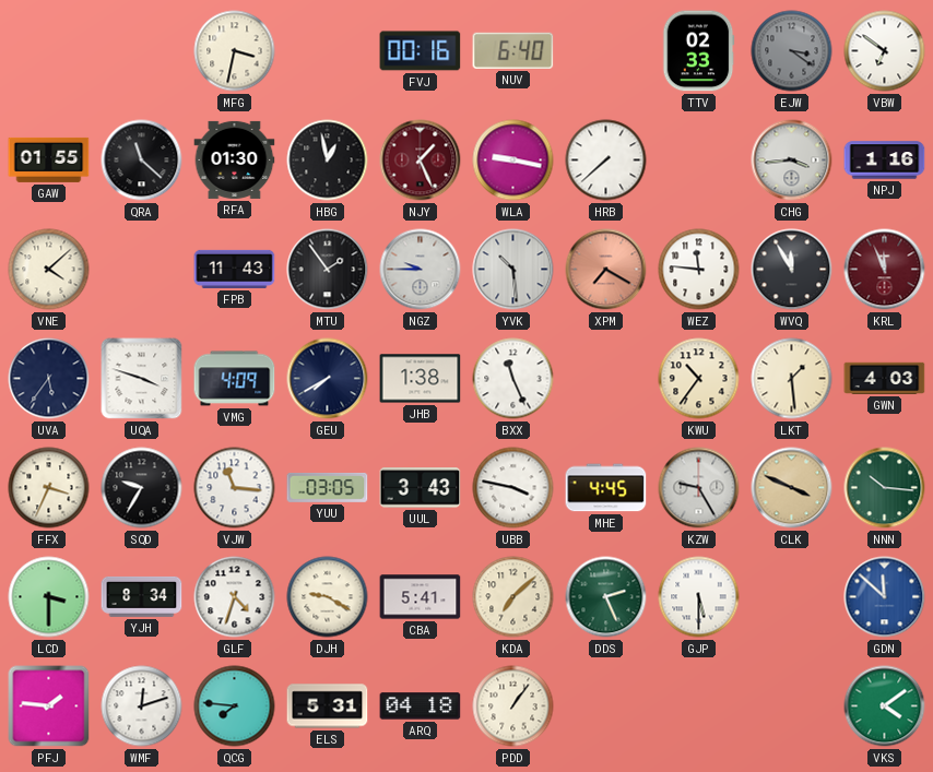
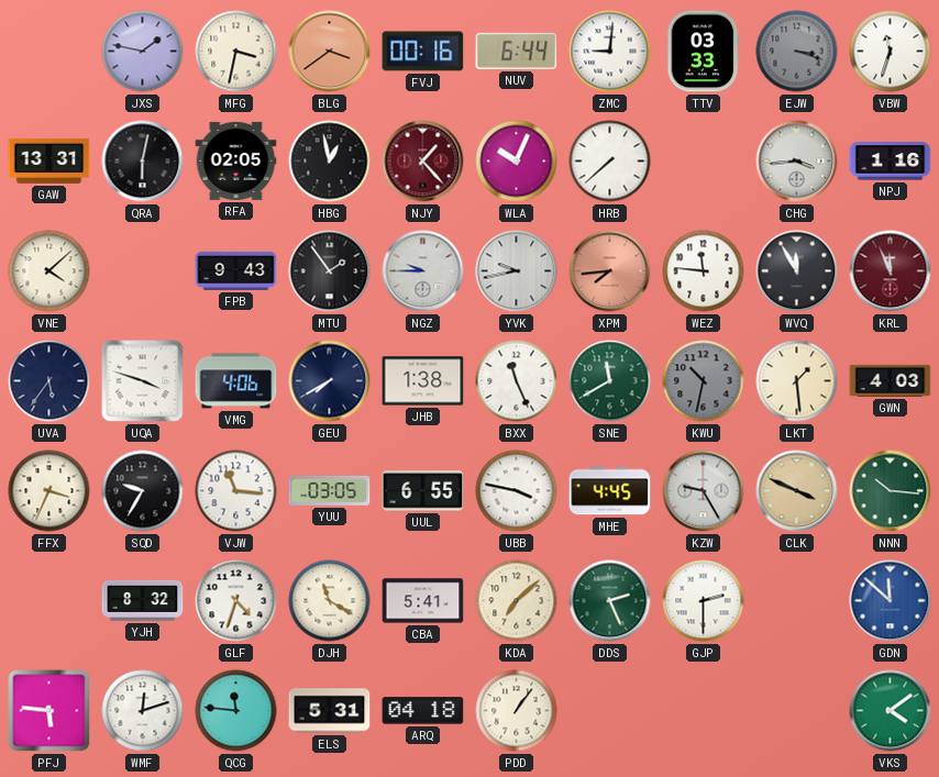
JXS: none -> 1:47 (143, 52)
BLG: none -> 3:39 (330, 52)
NUV: 6:40 -> 6:44 (517, 51)
ZMC: none -> 9:01 (610, 52)
TTV: 02:33 -> 03:33 (704, 52)
EJW: 3:21 -> 3:18 (797, 52)
VBW: 6:51 -> 11:33 (891, 52)
GAW: 01:55 -> 13:31 (49, 160)
QRA: 11:22 -> 6:02 (143, 162)
RFA: 01:30 -> 02:05 (236, 160)
NJY: 1:26 -> 1:23 (423, 162)
WLA: 9:17 -> 10:04 (517, 162)
FPB: 11:43 -> 9:43 (236, 270)
YVK: 10:29 -> 9:43 (517, 271)
XPM: 7:20 -> 7:44 (610, 271)
VMG: 4:09 -> 4:06 (236, 381)
SNE: none -> 11:40 (610, 381)
KWU: 10:36 -> 10:32 (704, 381)
KWU dial: cream -> grey (704, 381)
UUL: 3:43 -> 6:55 (423, 491)
LCD: 3:30 -> none (49, 597)
YJH: 8:34 -> 8:32 (143, 600)
DJH: 9:20 -> 11:20 (330, 601)
GJP: 5:30 -> 2:30 (704, 601)
PFJ: 1:46 -> 5:46 (49, 711)
QCG: 7:46 -> 11:46 (236, 711)
